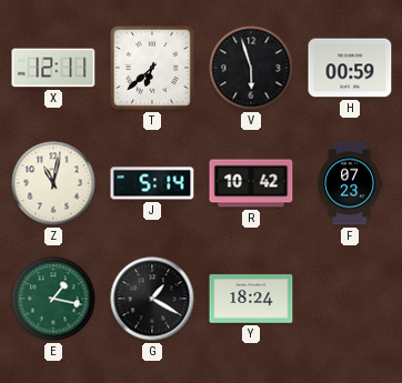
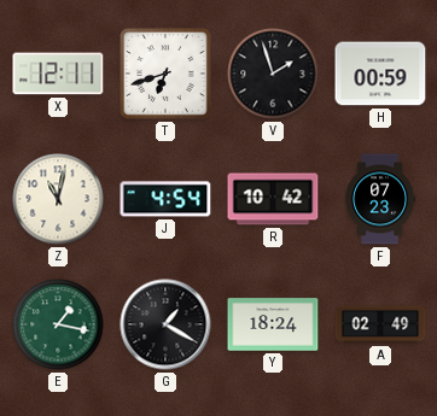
T: 6:38 -> 6:42 (167, 75)
V: 5:57 -> 1:57 (273, 74)
J: 5:14 -> 4:54 (165, 199)
A: none -> 02:49 (380, 324)
